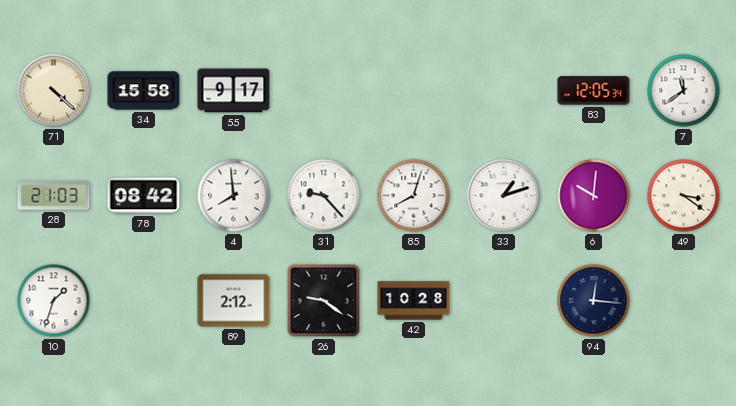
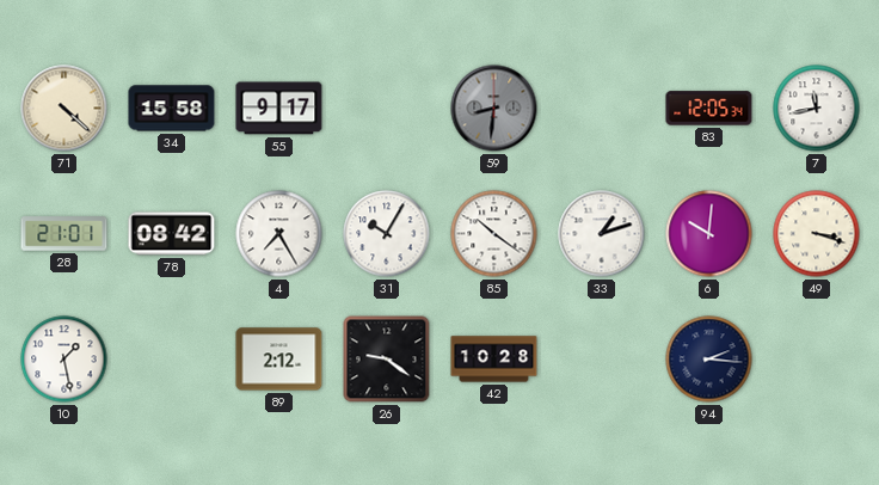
59: none -> 8:31 (494, 109)
7: 11:39 -> 11:43 (817, 109)
28: 21:03 -> 21:01 (64, 234)
4: 7:59 -> 7:25 (279, 234)
31: 9:23 -> 10:05 (387, 234)
85: 8:03 -> 10:21 (494, 234)
49: 3:21 -> 3:18 (817, 234)
10: 1:33 -> 1:28 (64, 360)
94: 12:16 -> 2:16 (709, 360)
